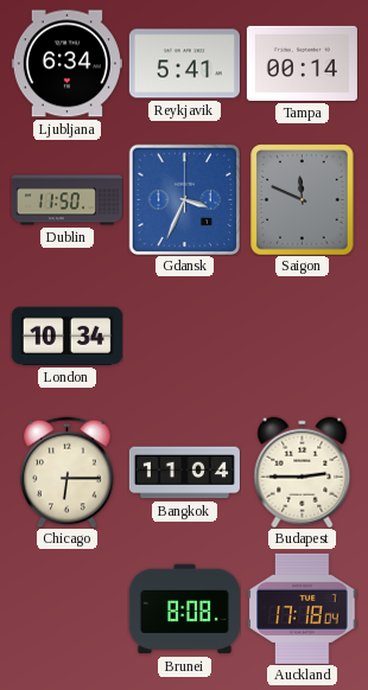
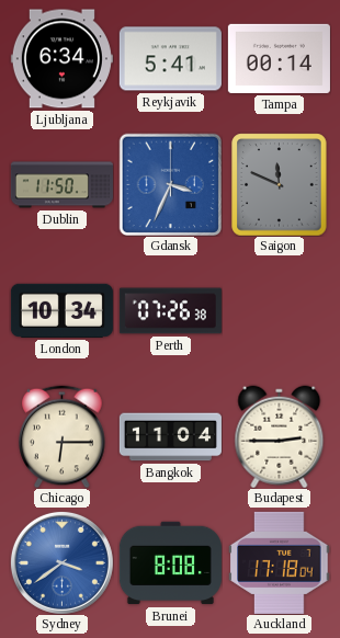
Perth: none -> 07:26 (170, 311)
Sydney: none -> 3:39 (61, 562)
